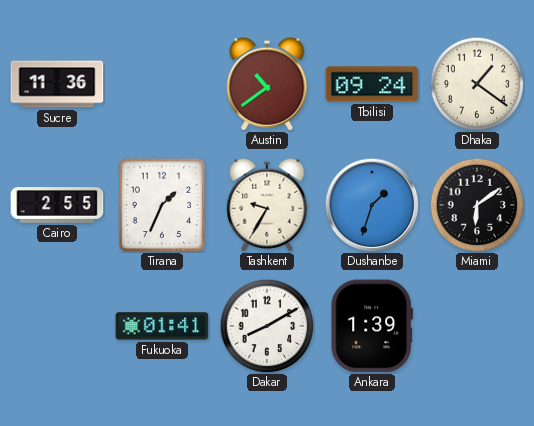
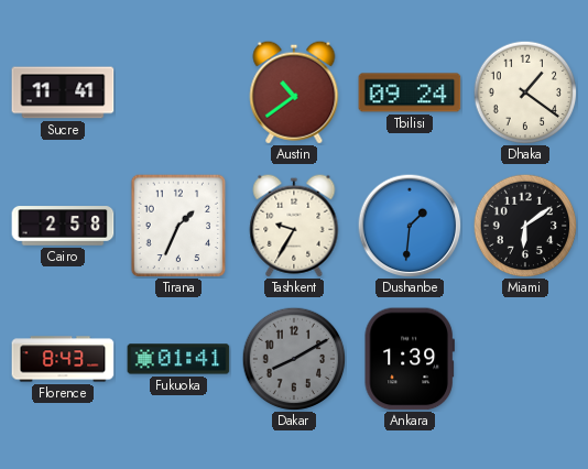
Sucre: 11:36 -> 11:41 (63, 92)
Cairo: 2:55 -> 2:58 (63, 226)
Dushanbe: 1:33 -> 1:31 (410, 226)
Florence: none -> 8:43 (63, 359)
Dakar dial: white -> grey (294, 359)
